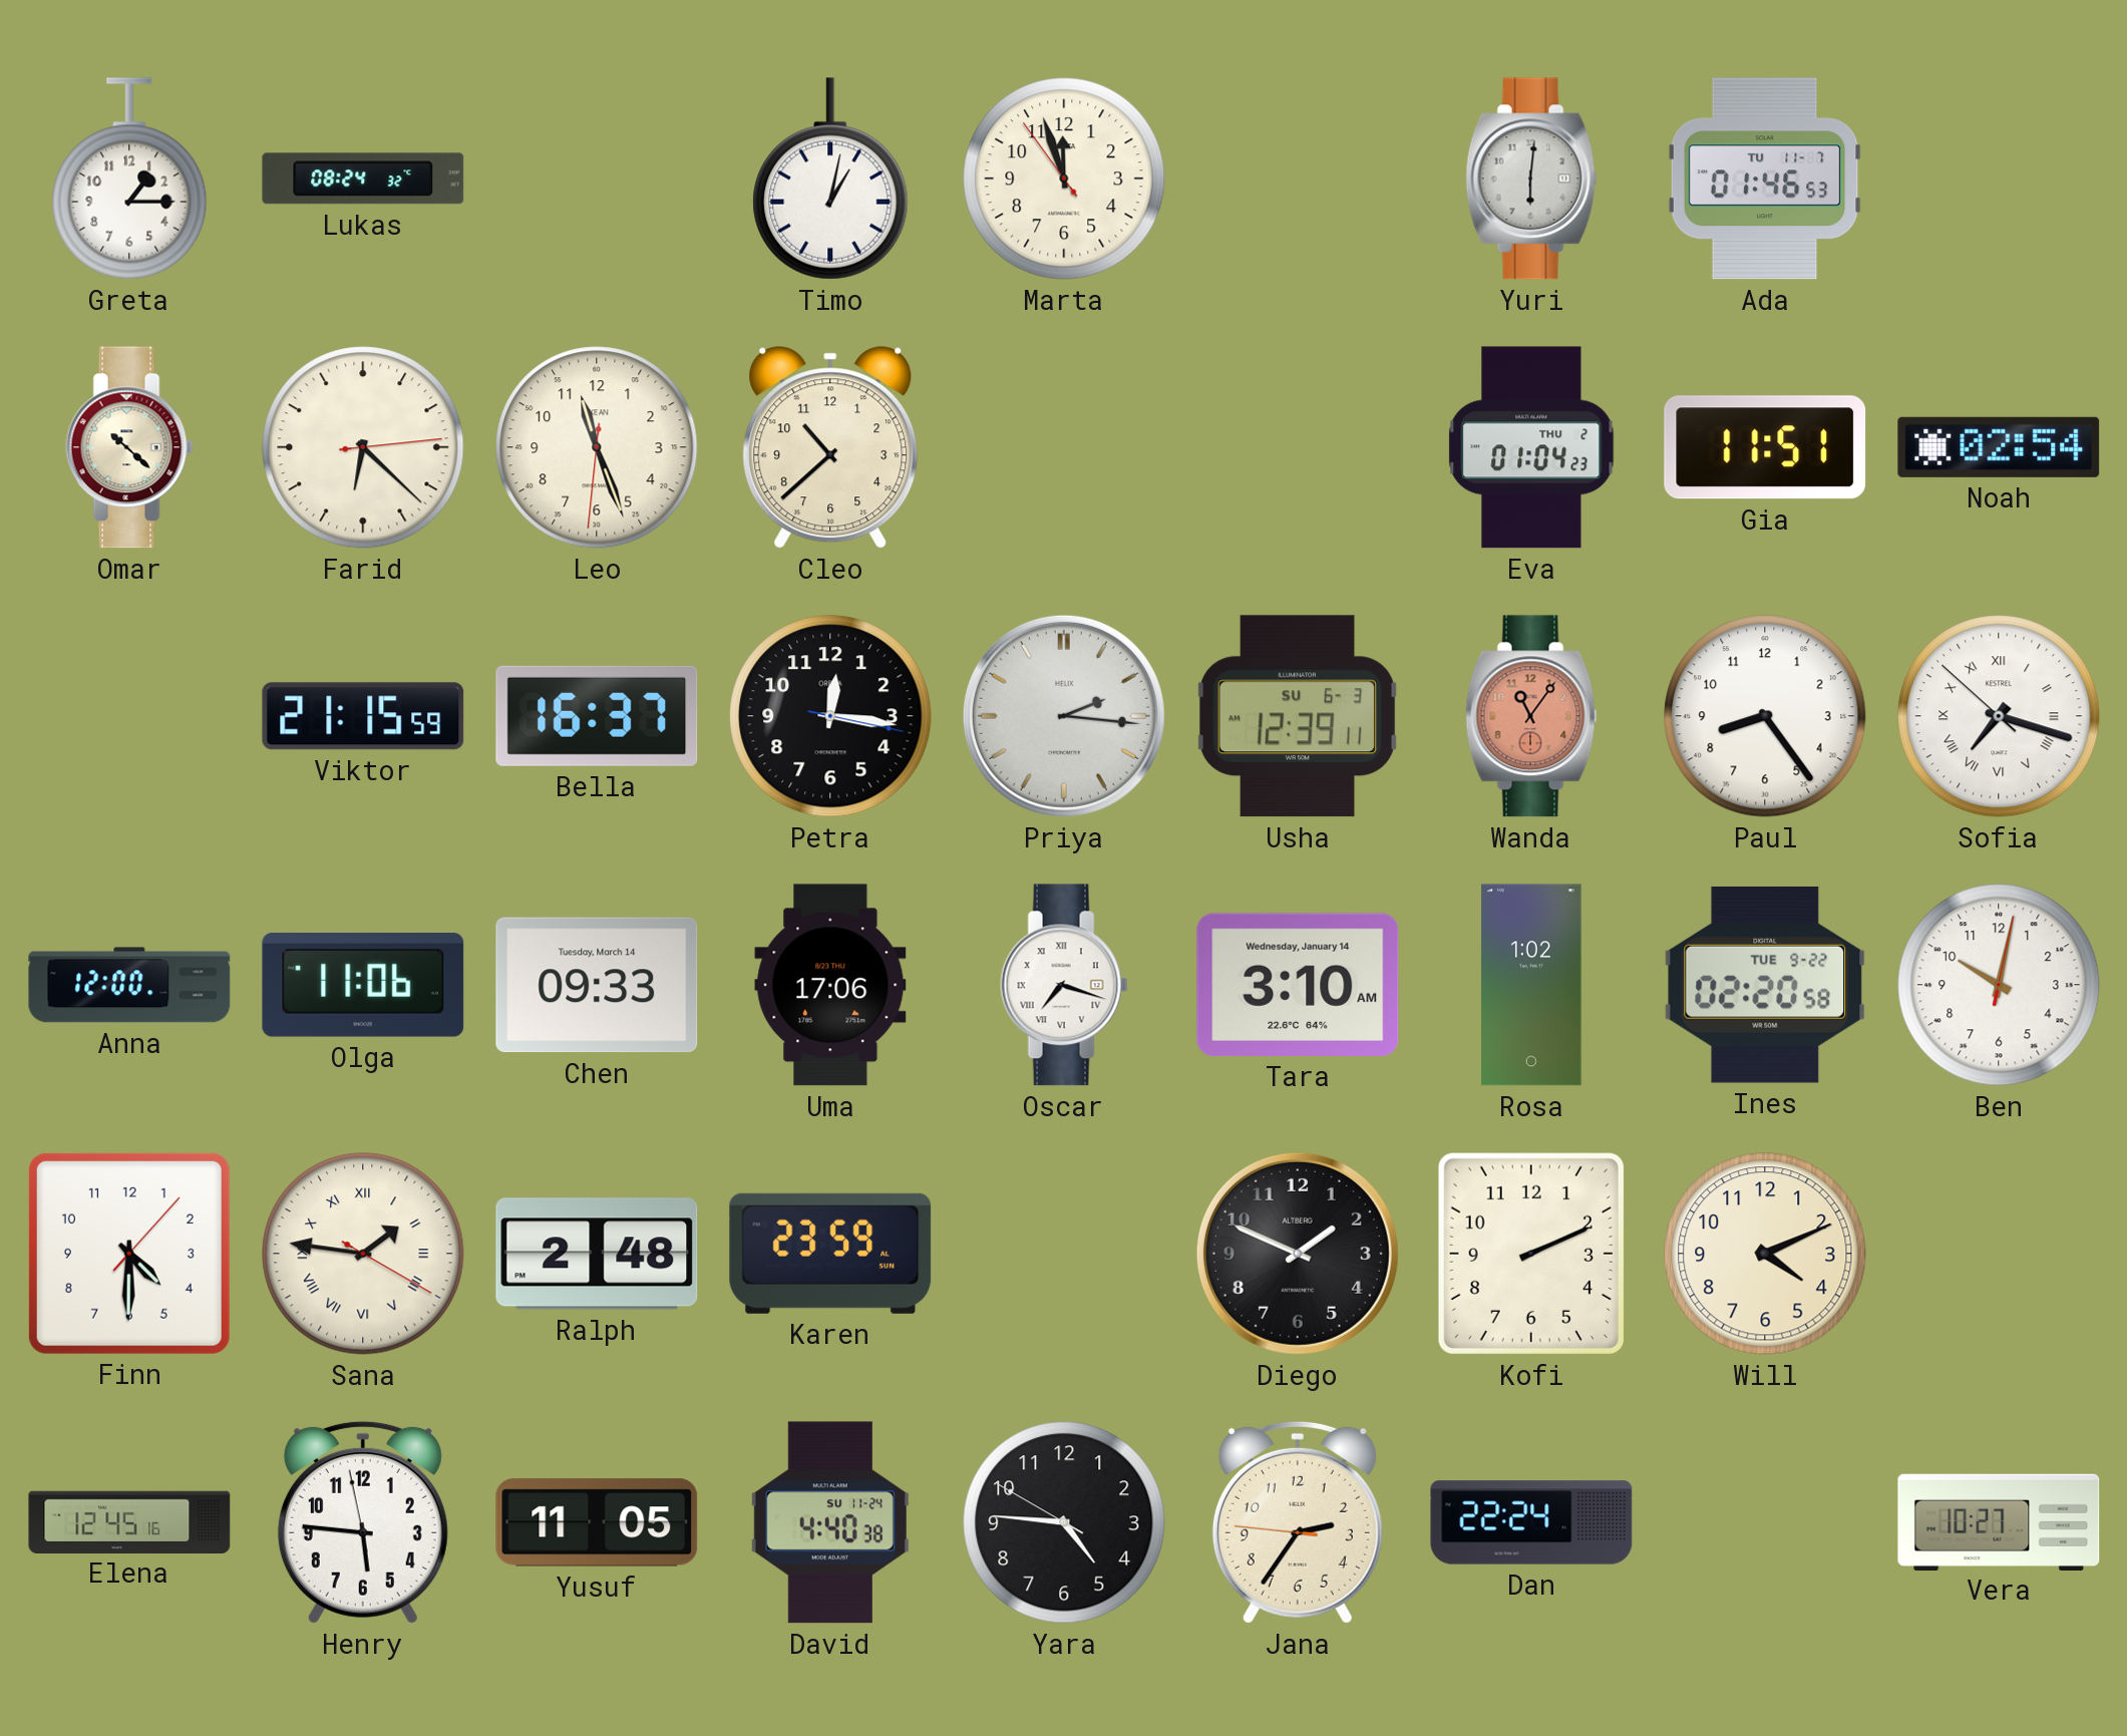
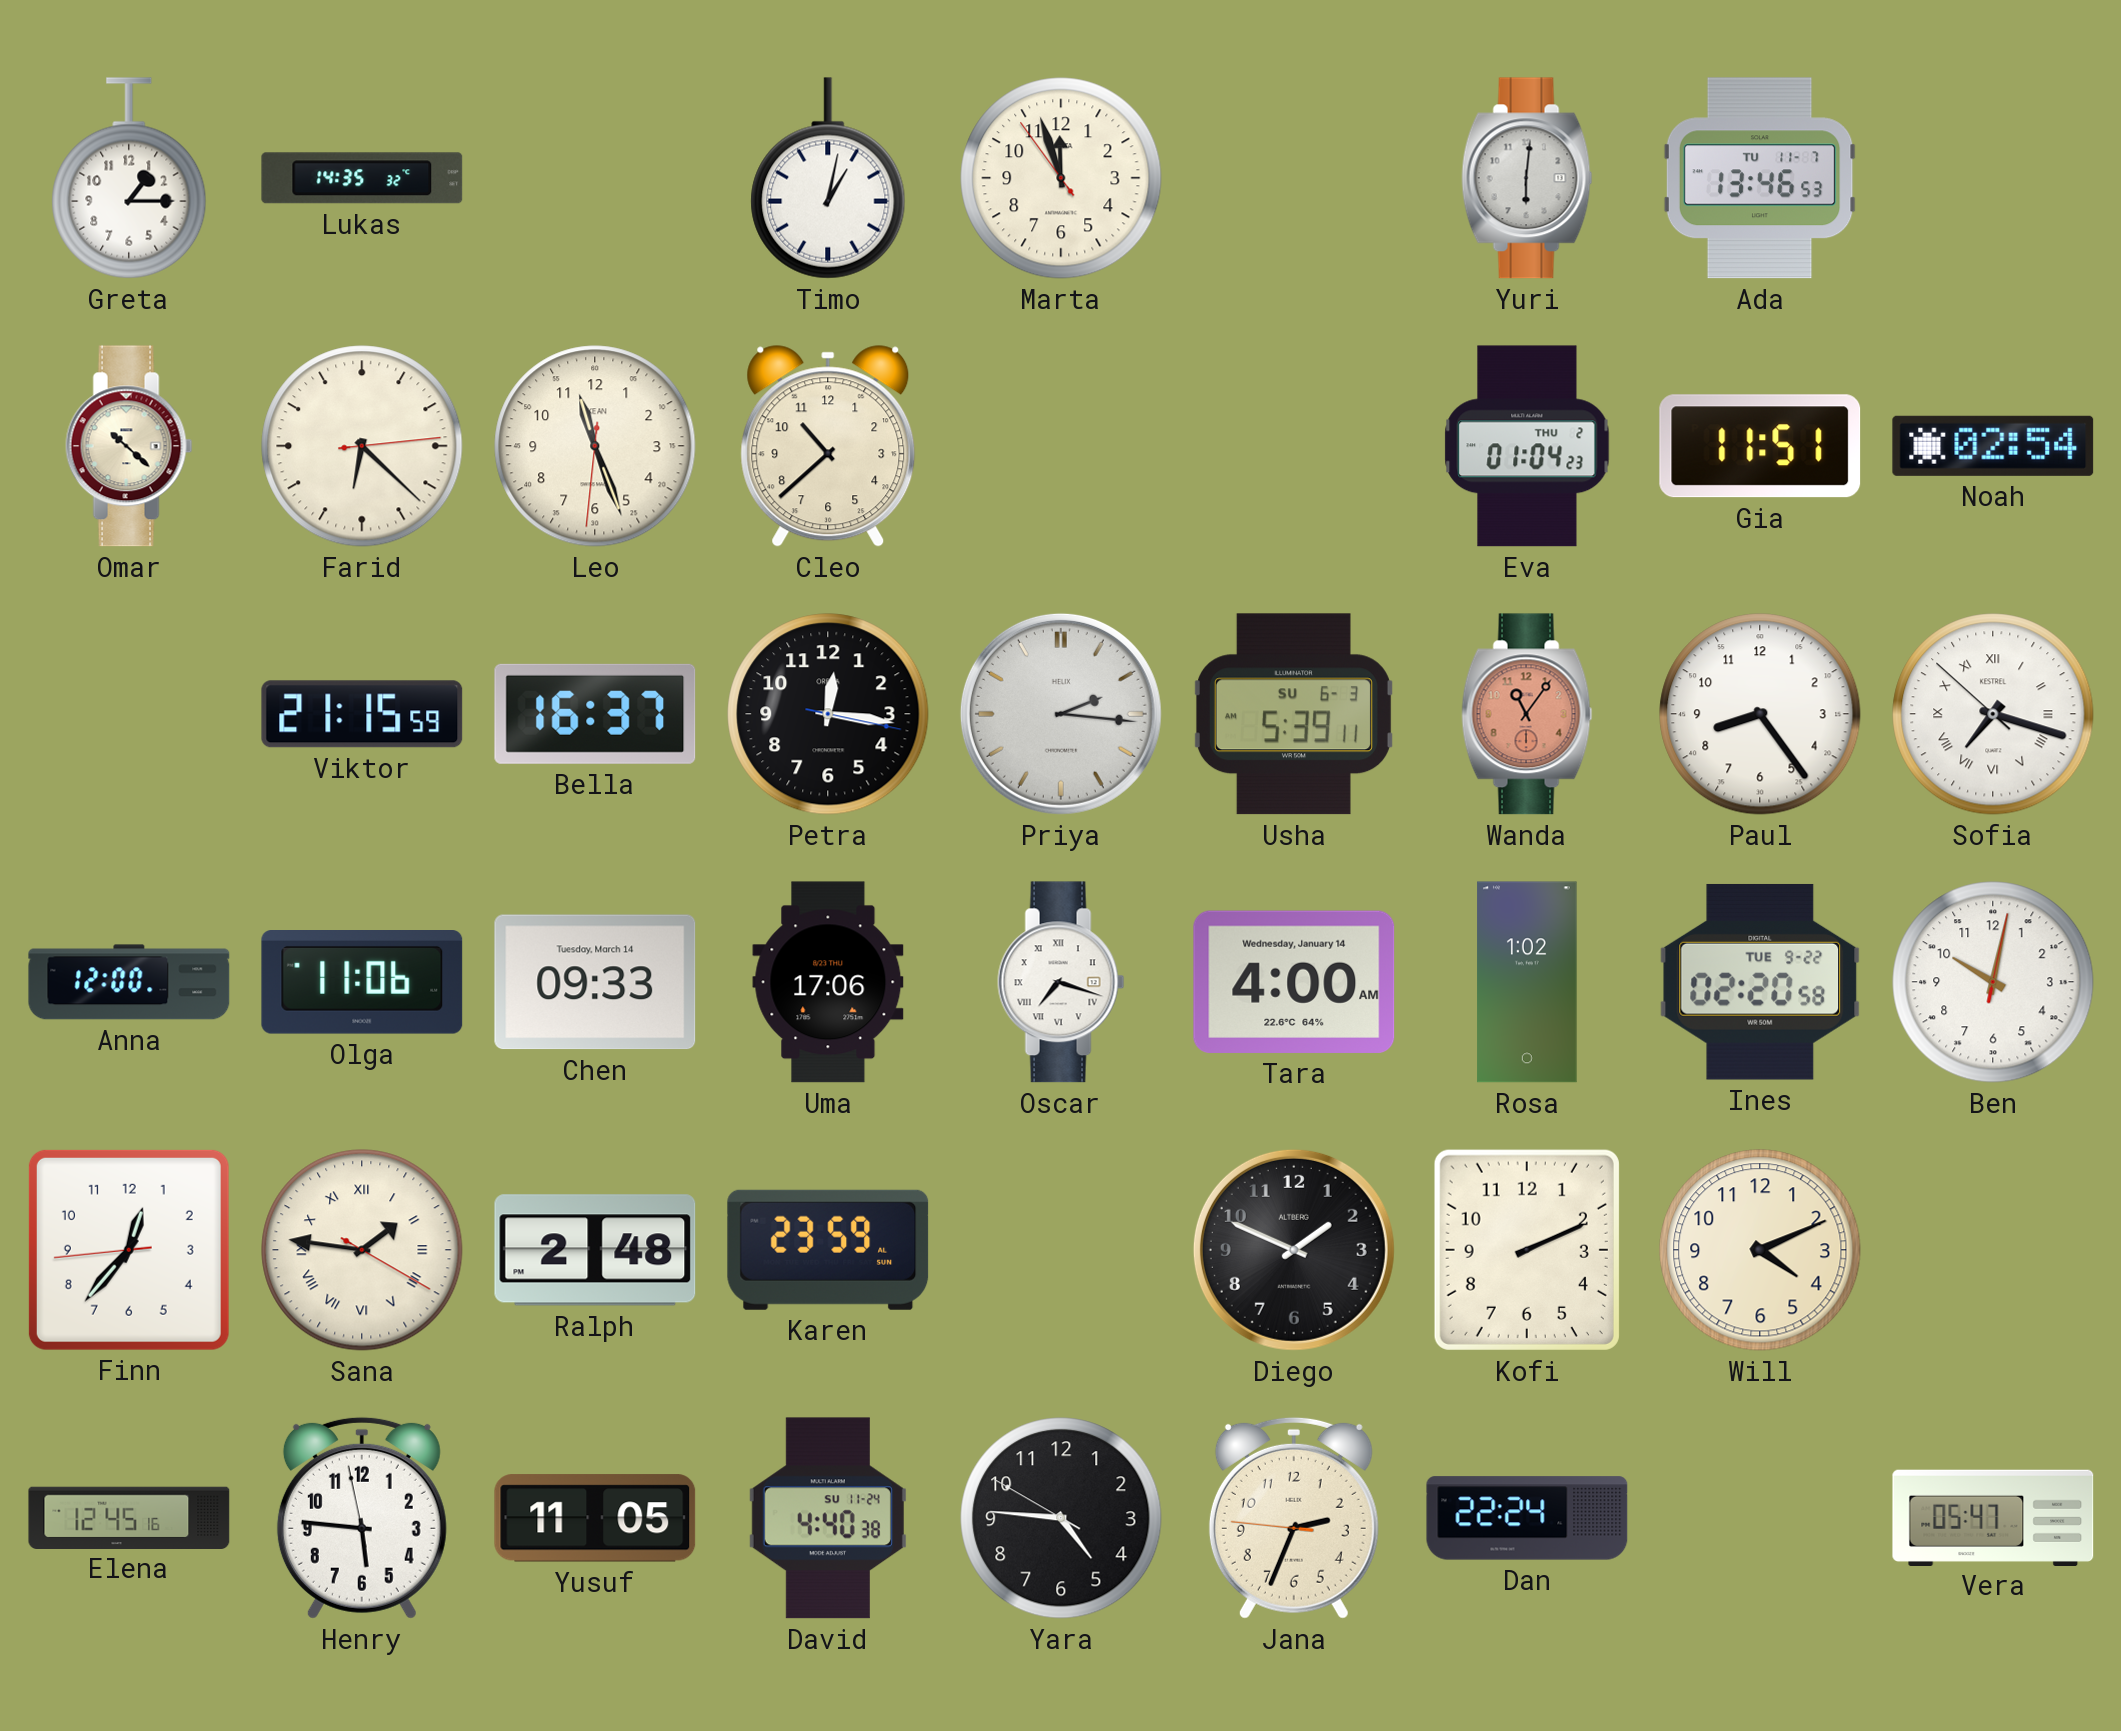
Lukas: 08:24 -> 14:35 (362, 178)
Ada: 01:46 -> 13:46 (1760, 178)
Usha: 12:39 -> 5:39 (1293, 714)
Tara: 3:10 -> 4:00 (1294, 982)
Finn: 4:30 -> 12:36 (129, 1250)
Jana: 2:35 -> 2:33 (1294, 1518)
Vera: 10:27 -> 05:47 (1993, 1517)
